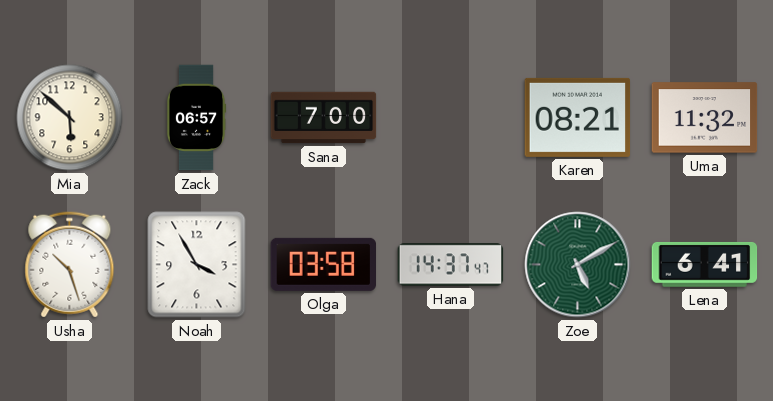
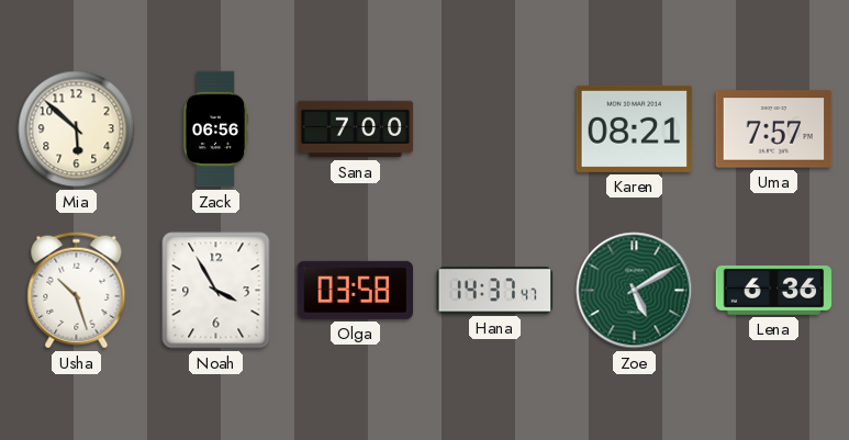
Zack: 06:57 -> 06:56 (215, 129)
Uma: 11:32 -> 7:57 (774, 129)
Lena: 6:41 -> 6:36 (774, 291)
